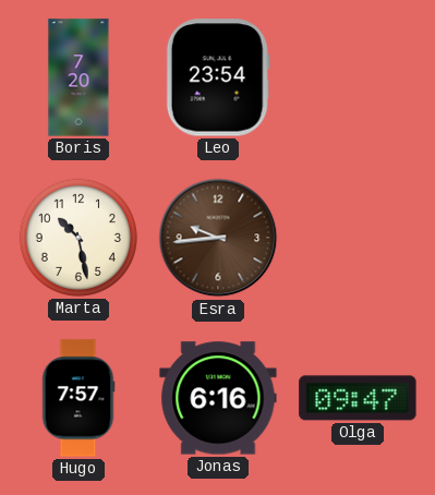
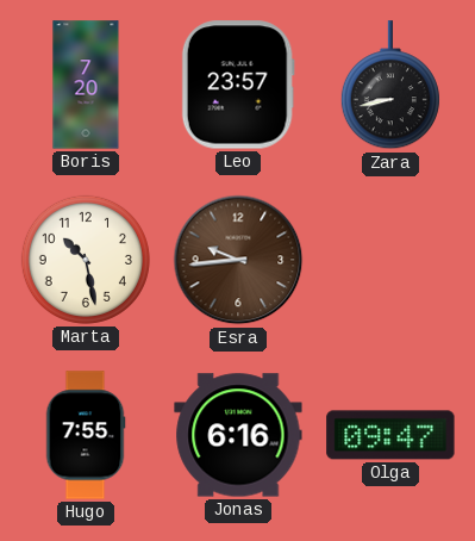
Leo: 23:54 -> 23:57 (238, 85)
Zara: none -> 8:43 (390, 86)
Hugo: 7:57 -> 7:55 (86, 435)
